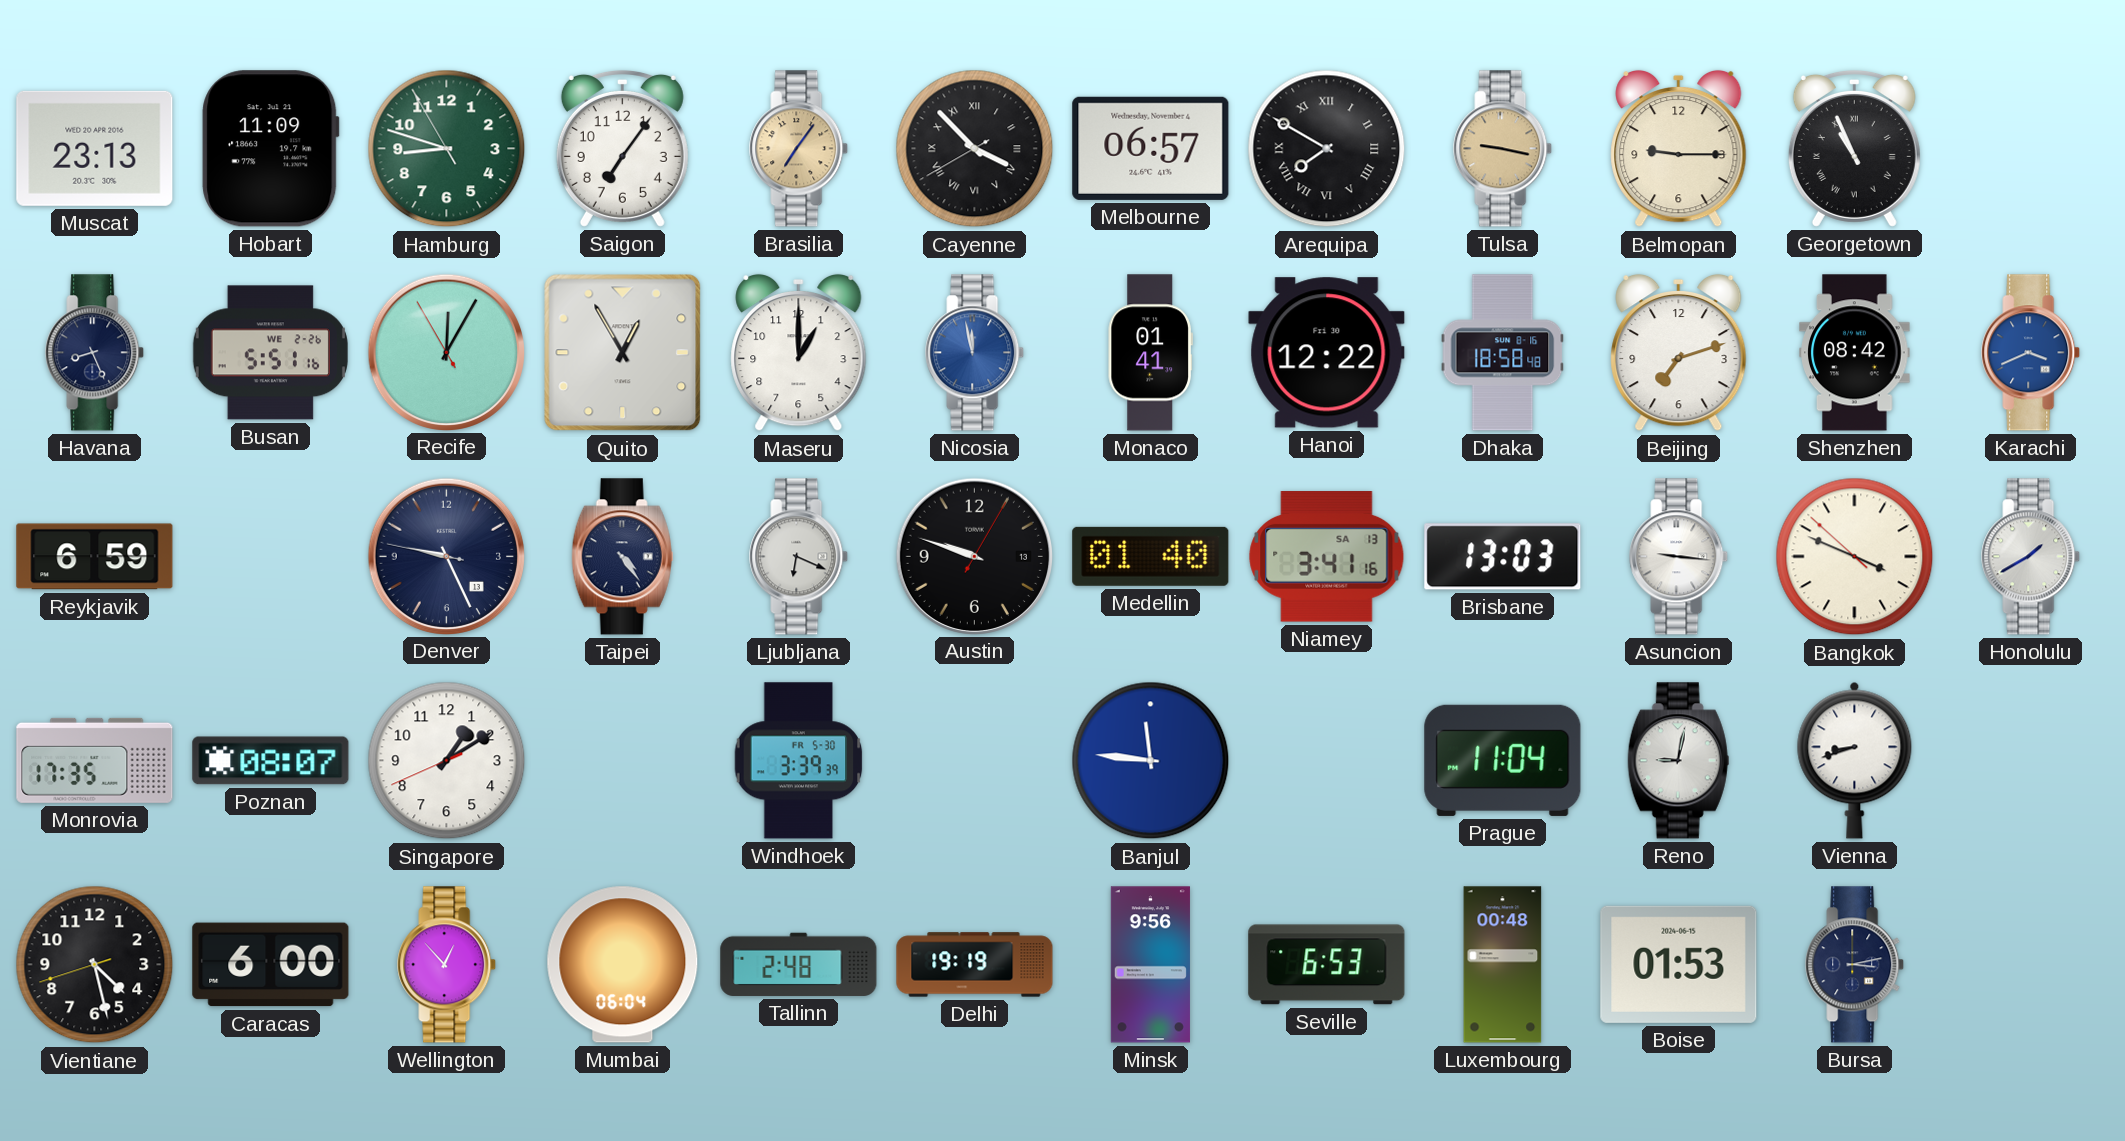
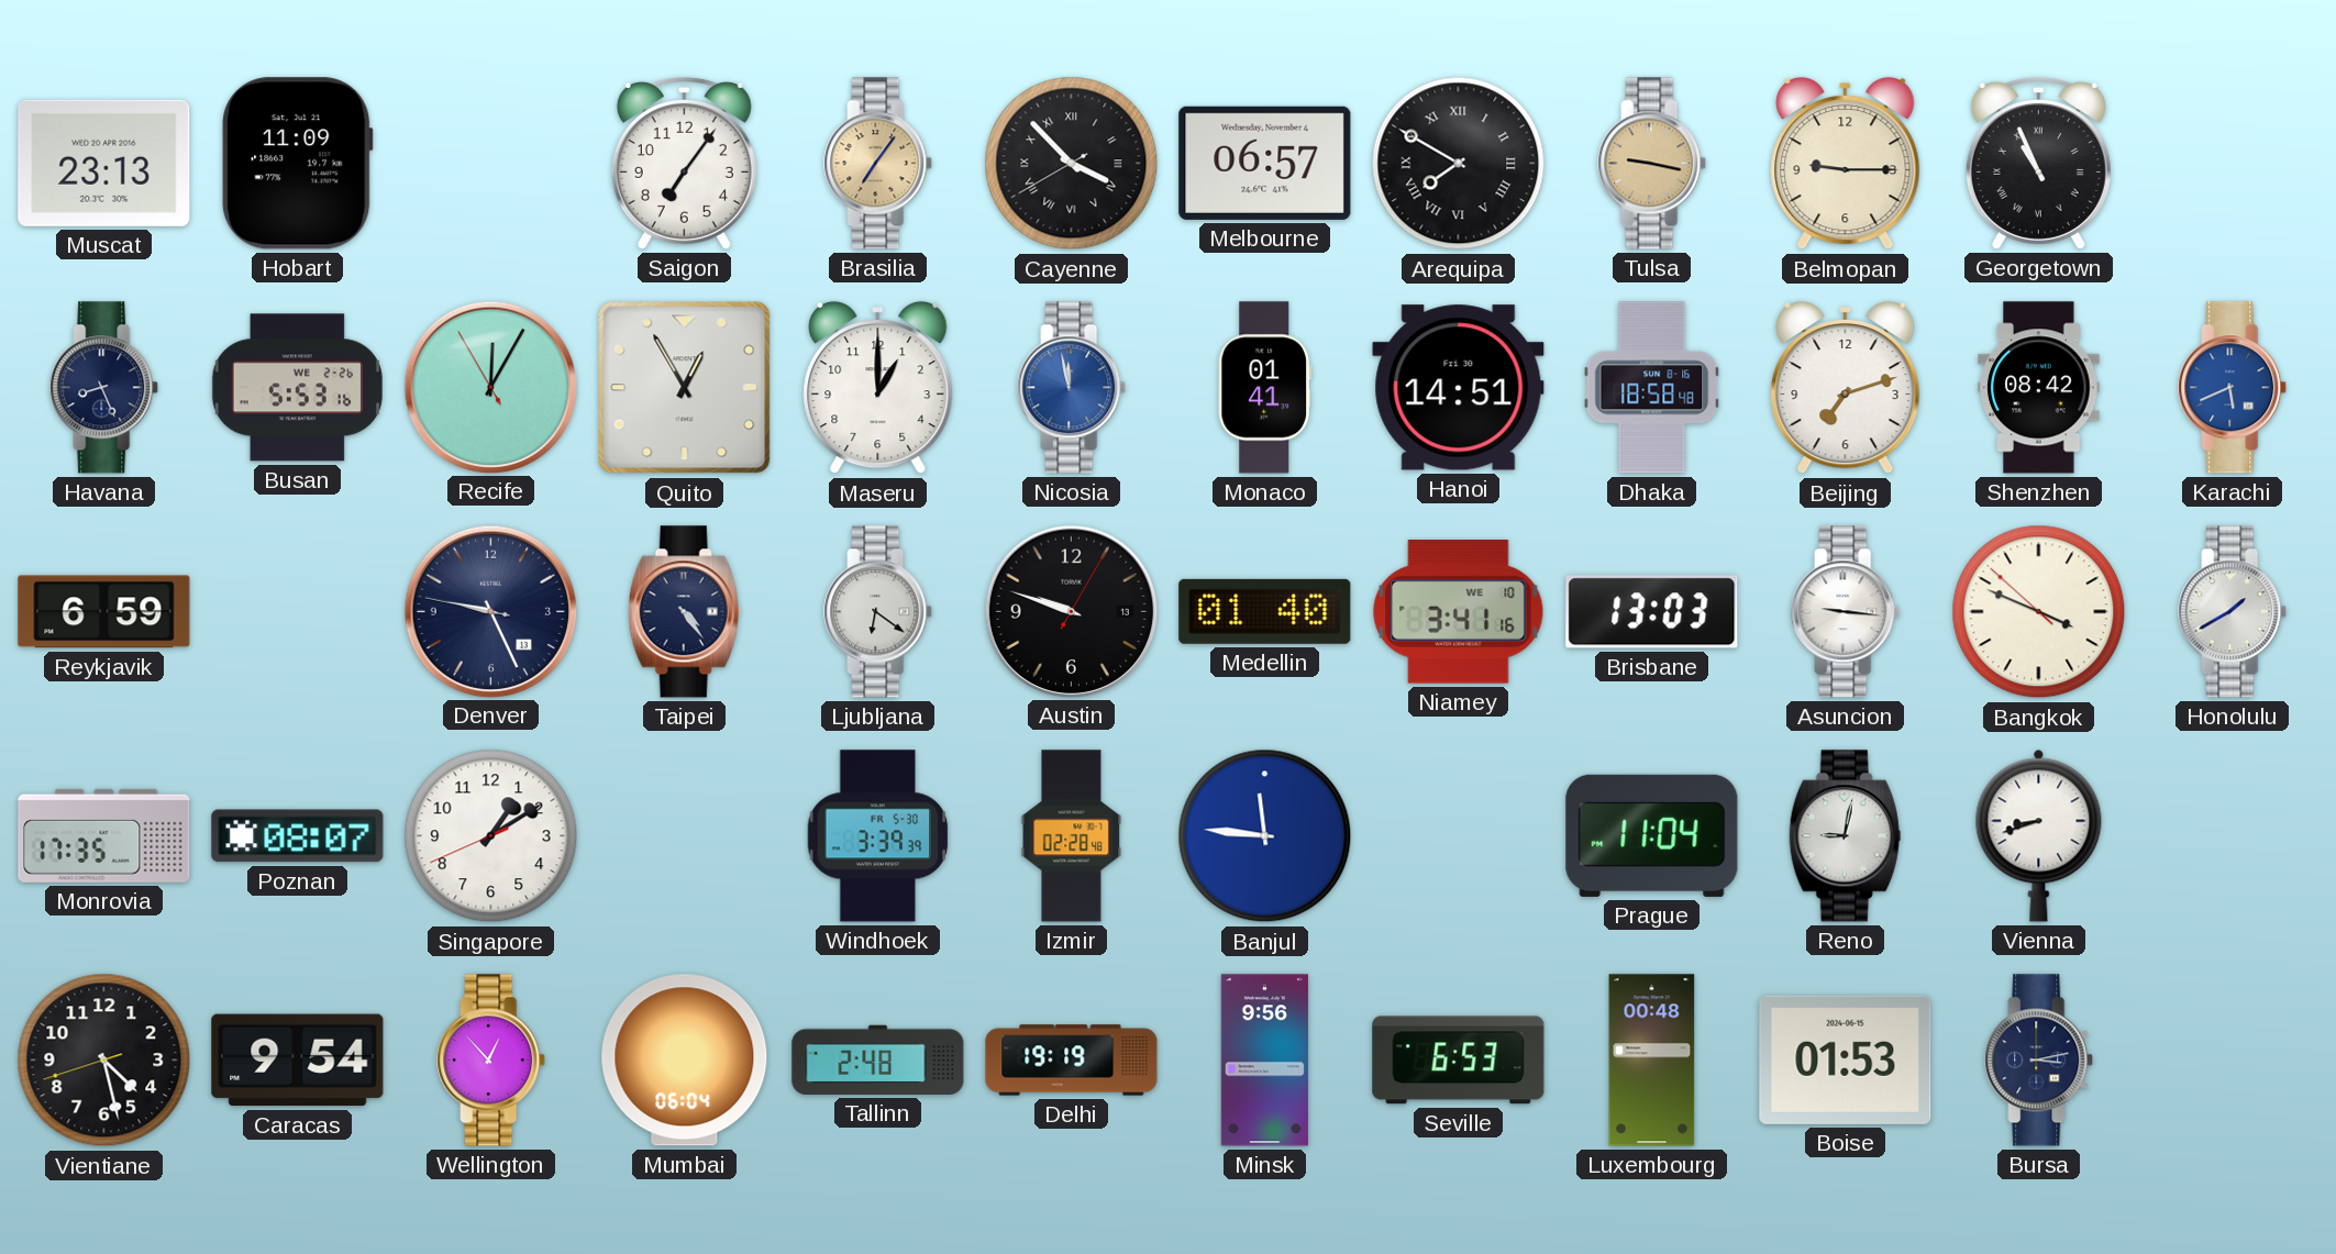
Hamburg: 8:47 -> none (447, 149)
Busan: 5:51 -> 5:53 (297, 388)
Hanoi: 12:22 -> 14:51 (1459, 388)
Karachi: 3:41 -> 5:41 (2233, 388)
Ljubljana: 6:19 -> 6:21 (878, 612)
Niamey date: SA 13 -> WE 10 (1459, 612)
Izmir: none -> 02:28 (1072, 836)
Caracas: 6:00 -> 9:54 (298, 1061)
